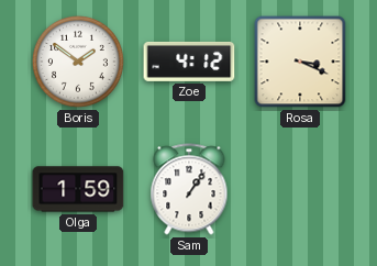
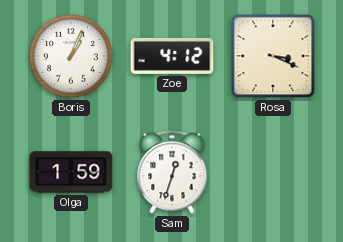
Boris: 1:51 -> 1:04 (72, 57)
Sam: 1:06 -> 12:33 (172, 172)
